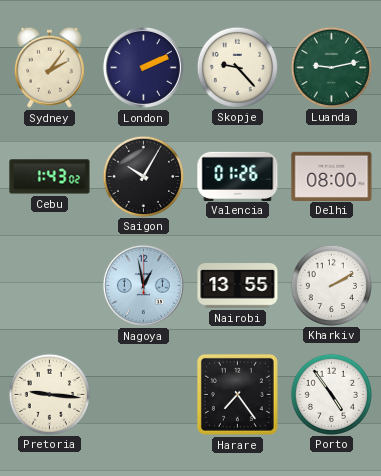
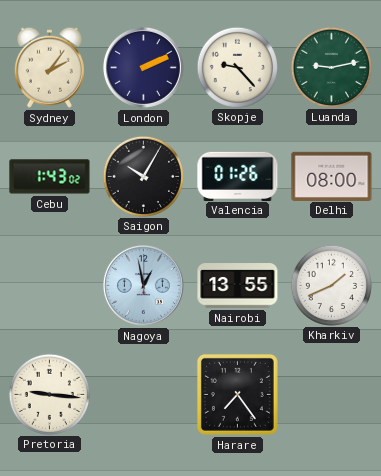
Kharkiv: 2:10 -> 1:41 (331, 285)
Porto: 4:54 -> none (331, 394)
